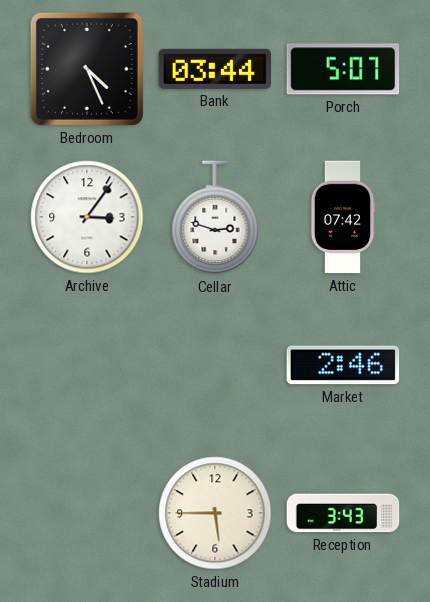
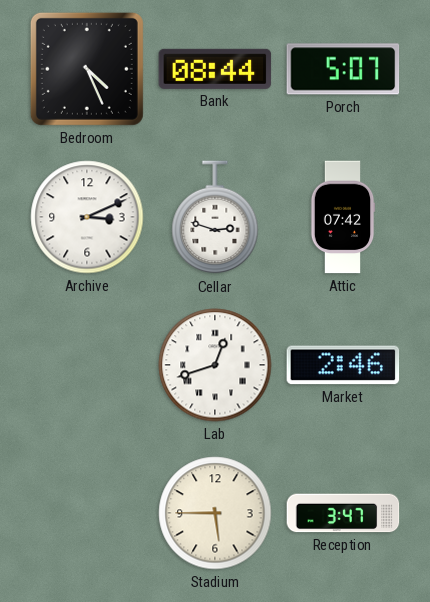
Bank: 03:44 -> 08:44 (215, 69)
Archive: 3:06 -> 3:11 (87, 217)
Lab: none -> 12:42 (215, 365)
Reception: 3:43 -> 3:47 (343, 513)
